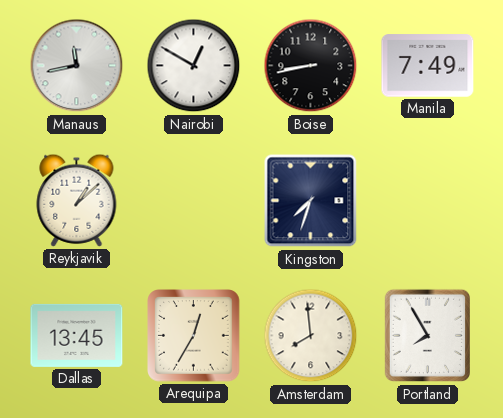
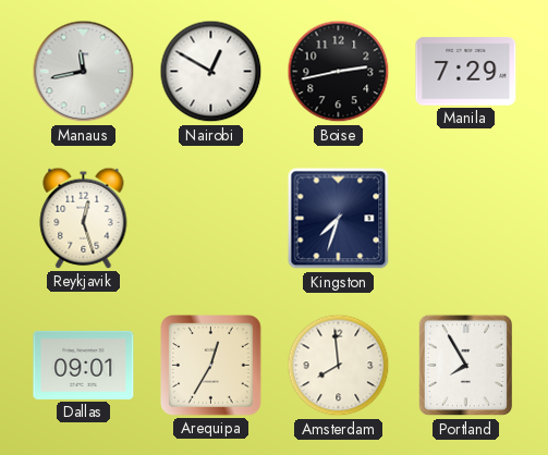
Boise: 8:43 -> 2:43 (339, 72)
Manila: 7:49 -> 7:29 (466, 72)
Reykjavik: 1:08 -> 12:27 (84, 218)
Dallas: 13:45 -> 09:01 (84, 365)
